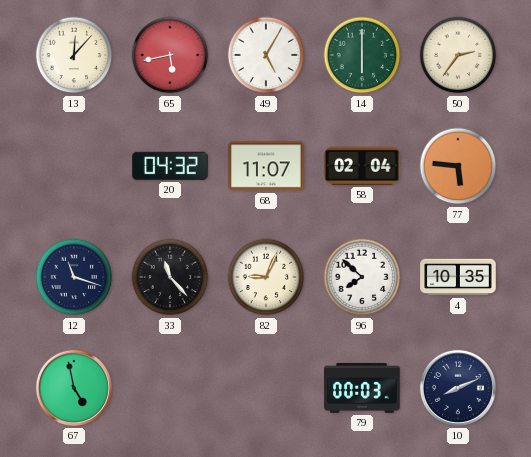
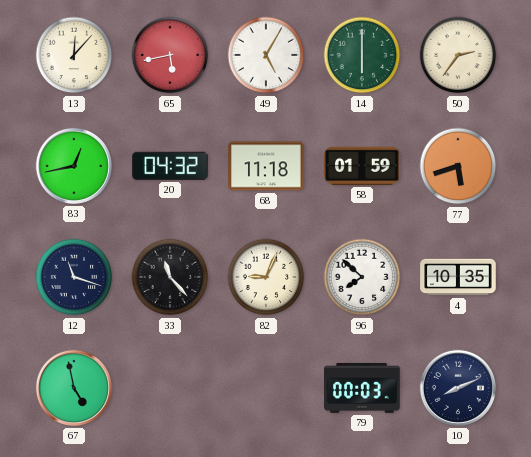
83: none -> 12:43 (74, 166)
68: 11:07 -> 11:18 (266, 166)
58: 02:04 -> 01:59 (362, 166)
77: 5:46 -> 5:42 (458, 166)
